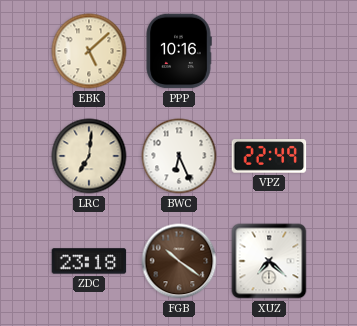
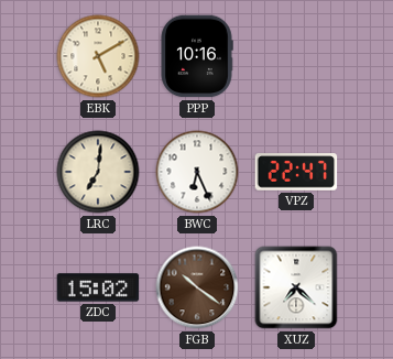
EBK: 5:08 -> 5:10 (98, 56)
VPZ: 22:49 -> 22:47 (296, 172)
ZDC: 23:18 -> 15:02 (98, 287)
